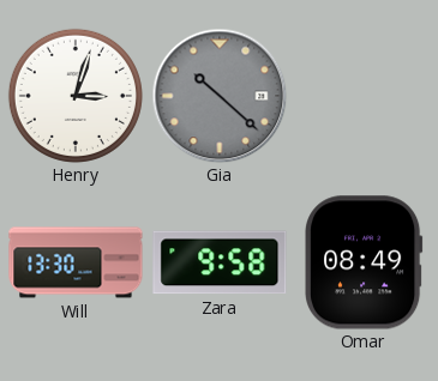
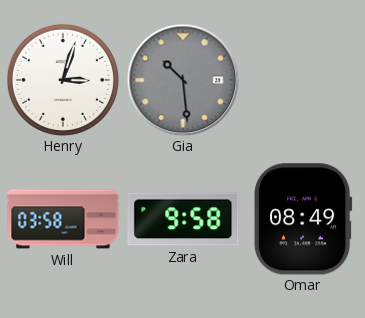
Gia: 10:22 -> 10:29 (183, 80)
Will: 13:30 -> 03:58 (63, 219)
